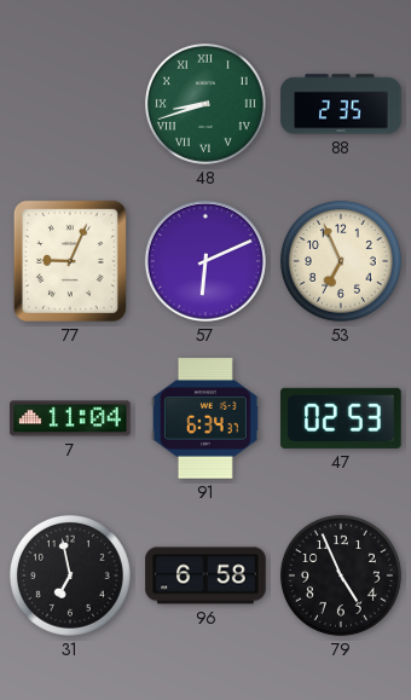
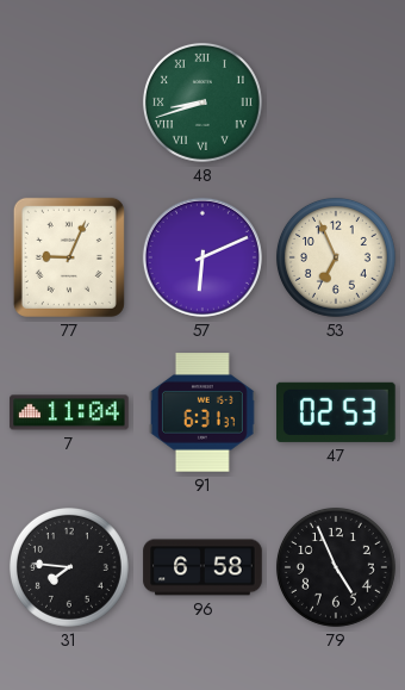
88: 2:35 -> none (341, 104)
91: 6:34 -> 6:31 (202, 412)
31: 6:58 -> 7:46 (69, 567)
